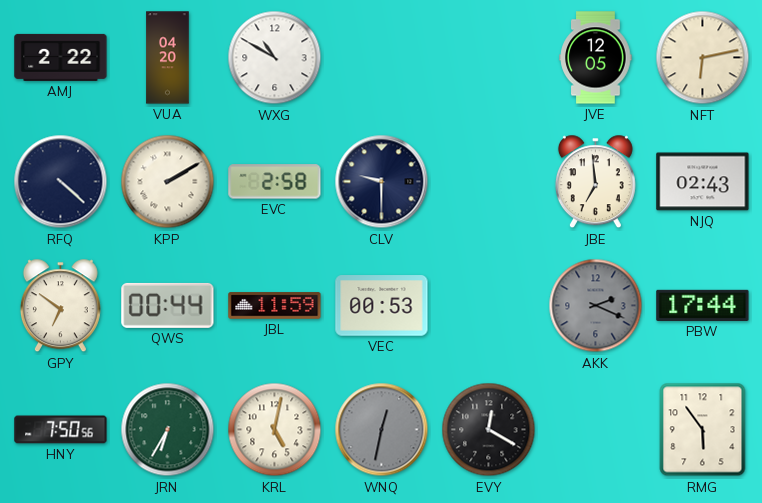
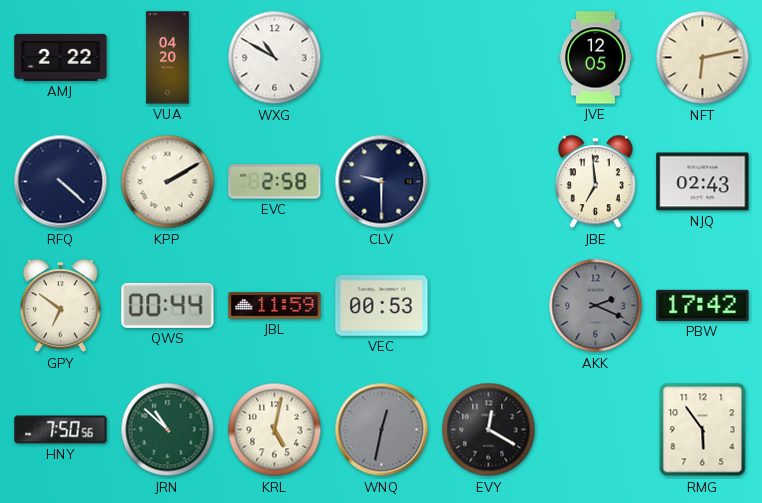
PBW: 17:44 -> 17:42 (703, 305)
JRN: 6:35 -> 10:52 (168, 430)
